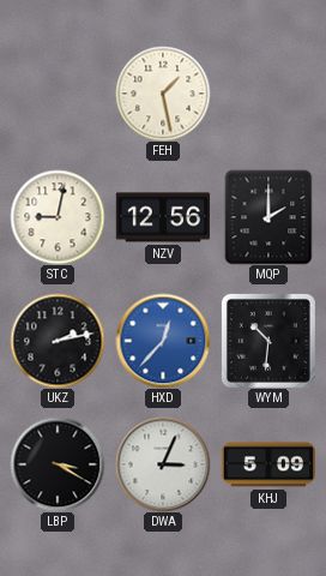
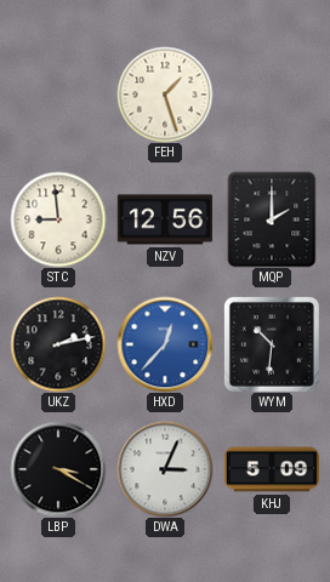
FEH: 1:28 -> 1:27 (165, 95)
STC: 9:02 -> 8:59 (58, 219)
